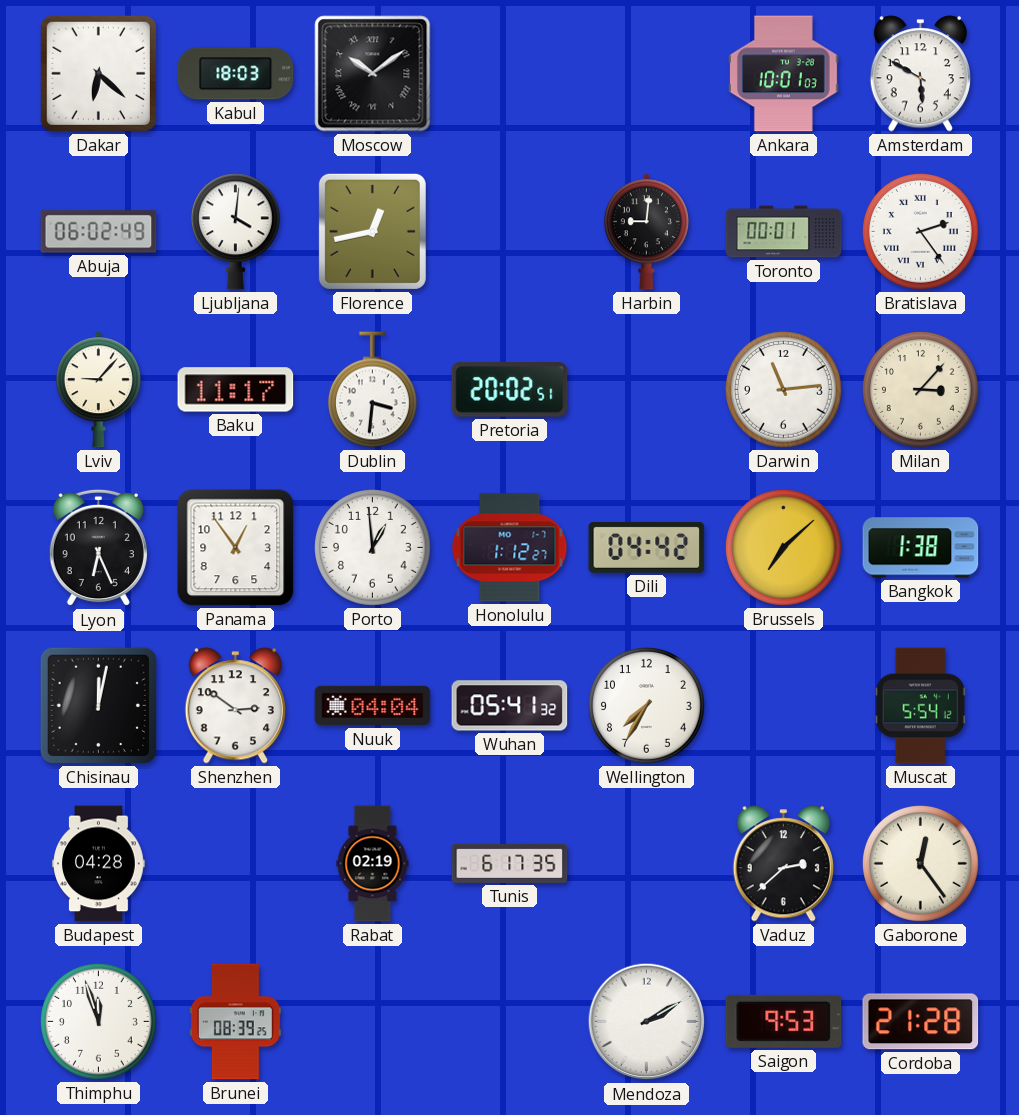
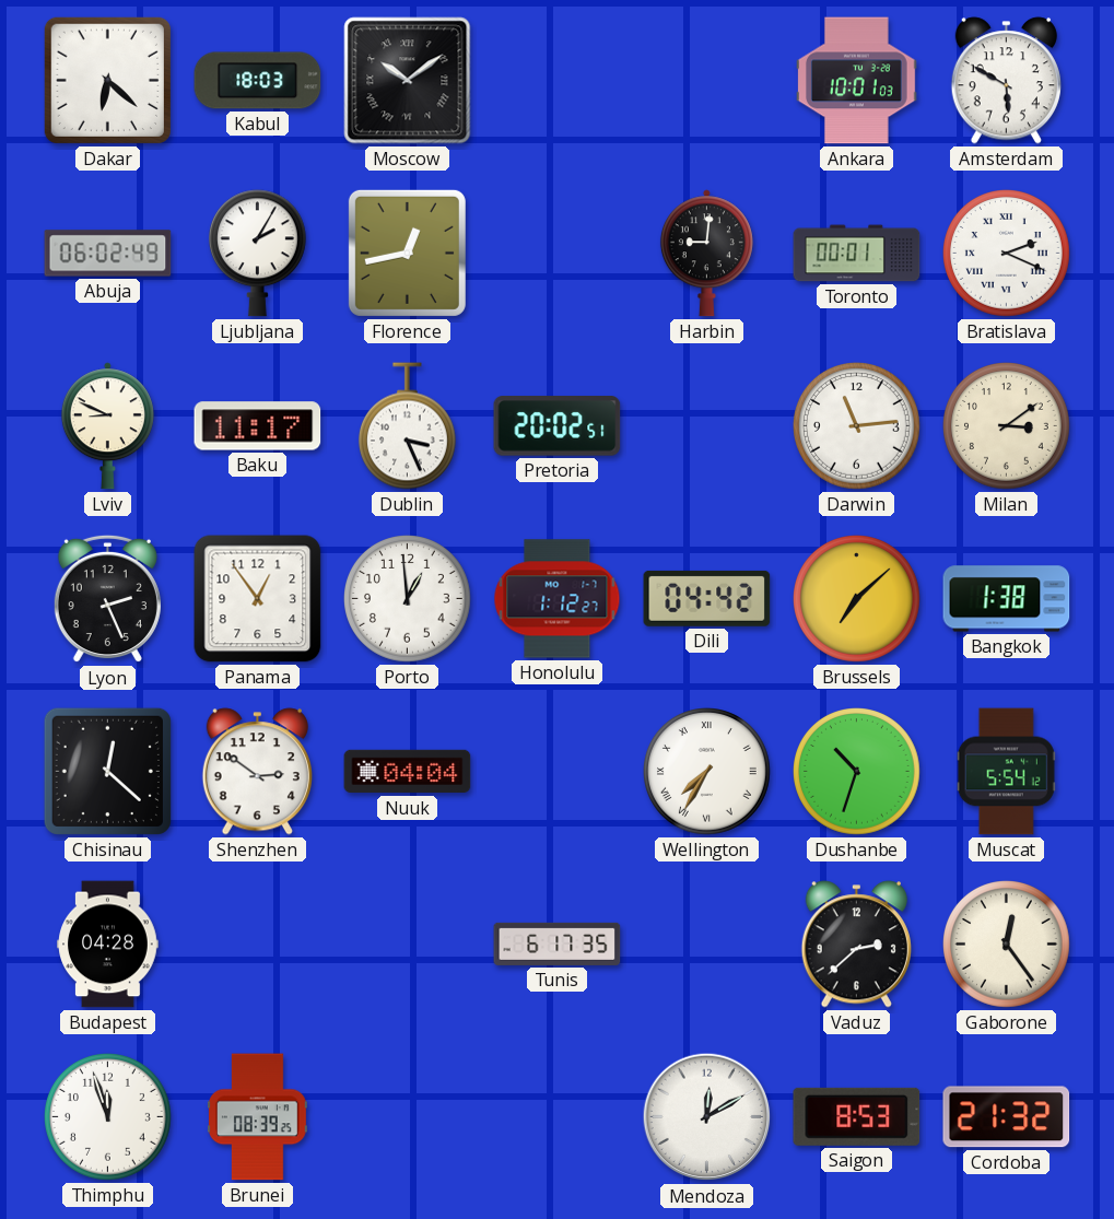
Ljubljana: 4:01 -> 2:05 (257, 254)
Bratislava: 2:24 -> 2:19 (1007, 254)
Lviv: 9:07 -> 8:49 (107, 426)
Dublin: 3:31 -> 3:26 (407, 426)
Milan: 3:07 -> 3:09 (1007, 426)
Lyon: 6:26 -> 2:26 (107, 599)
Chisinau: 12:02 -> 12:22 (107, 771)
Wuhan: 05:41 -> none (510, 706)
Wellington numerals: Arabic -> Roman (707, 772)
Dushanbe: none -> 10:33 (857, 772)
Rabat: 02:19 -> none (373, 864)
Mendoza: 2:10 -> 12:10 (707, 1117)
Saigon: 9:53 -> 8:53 (857, 1116)
Cordoba: 21:28 -> 21:32 (1007, 1117)
